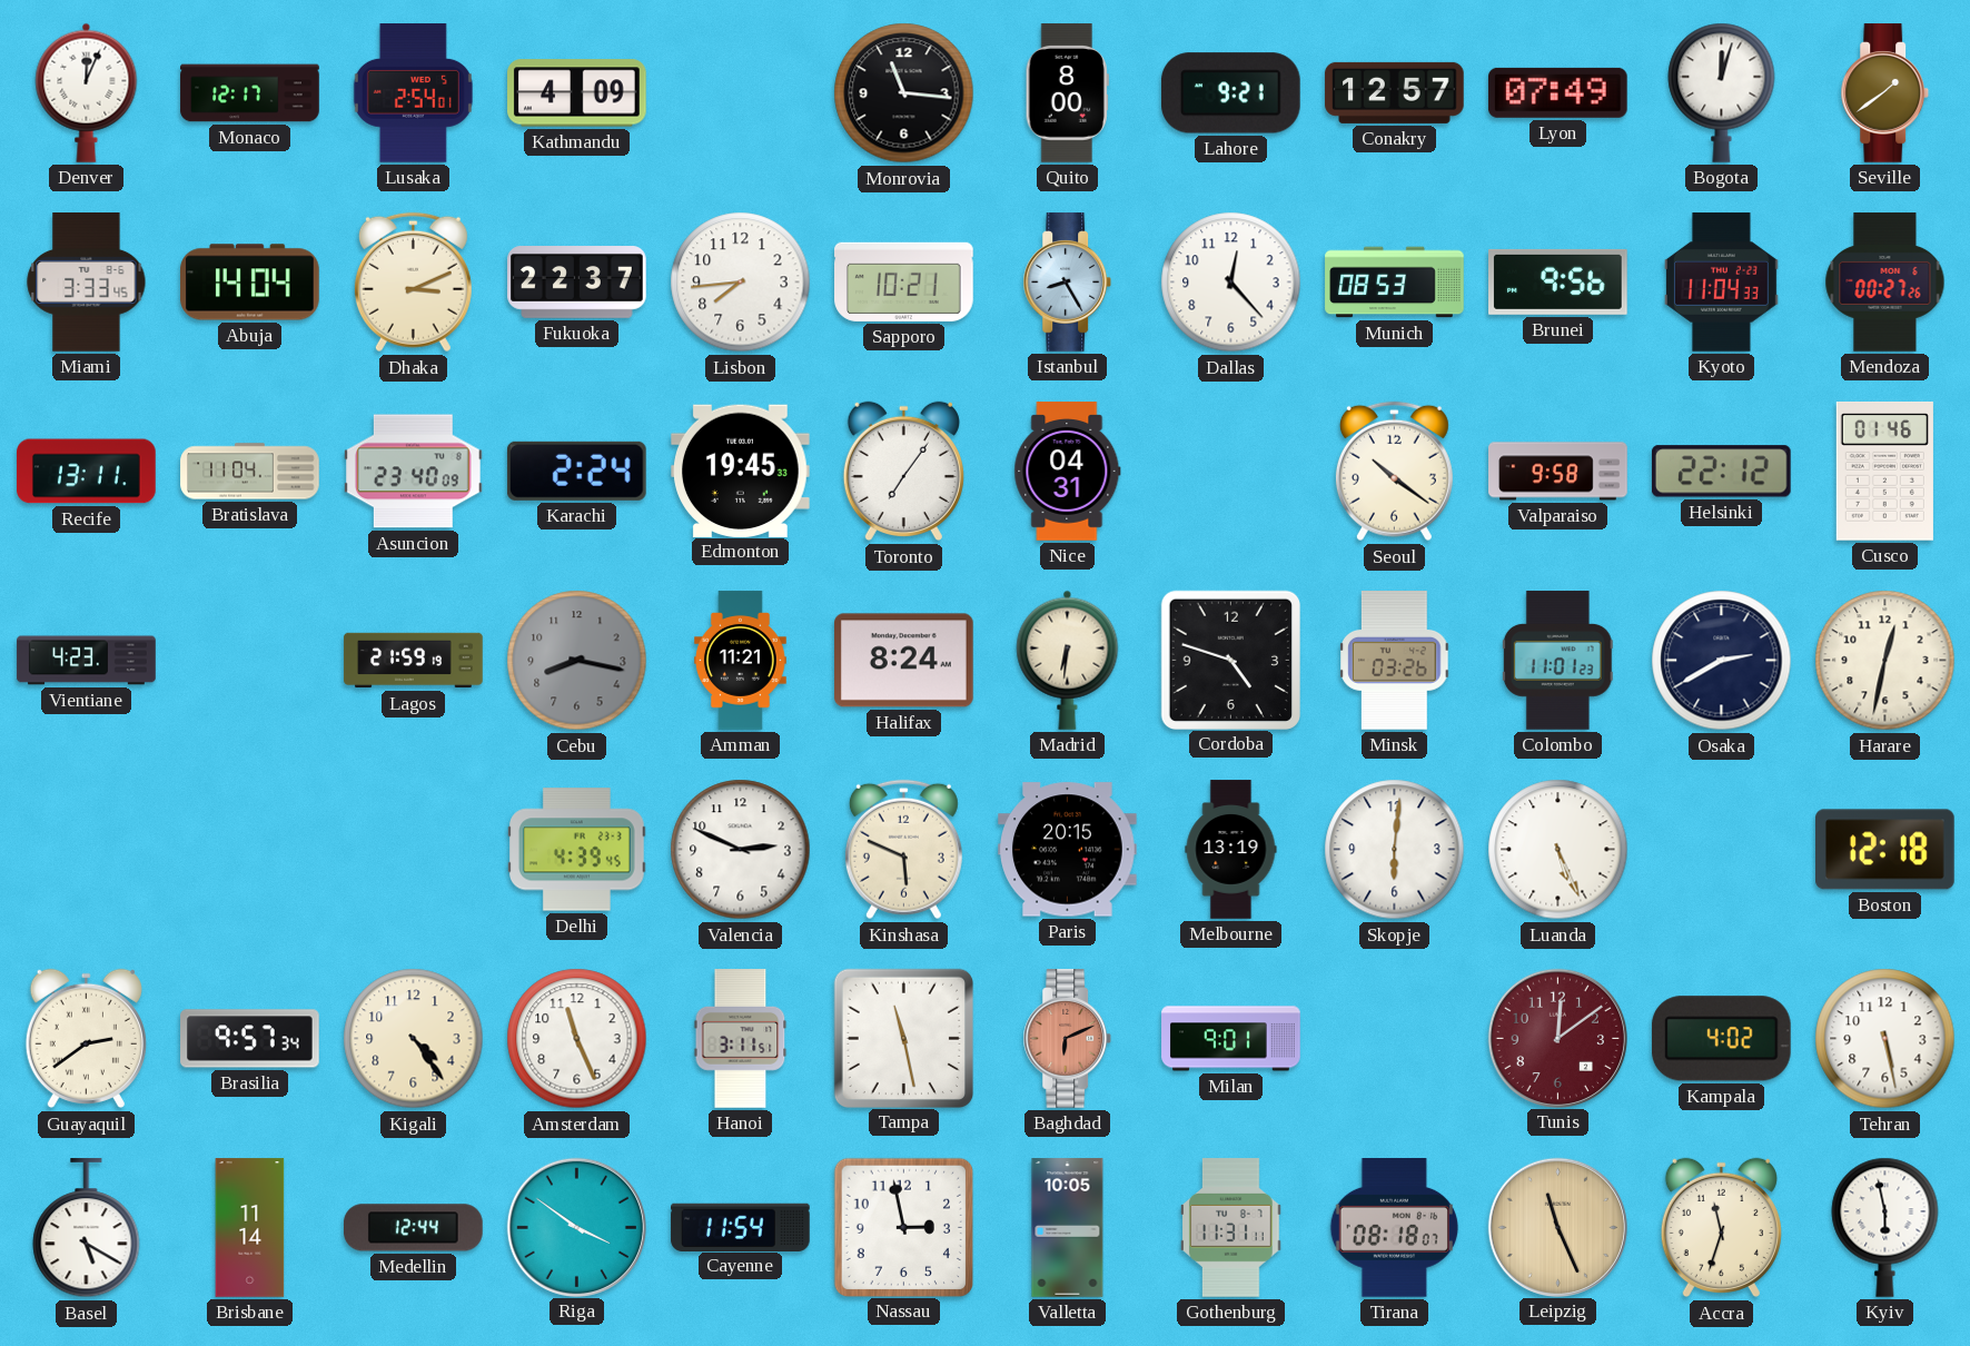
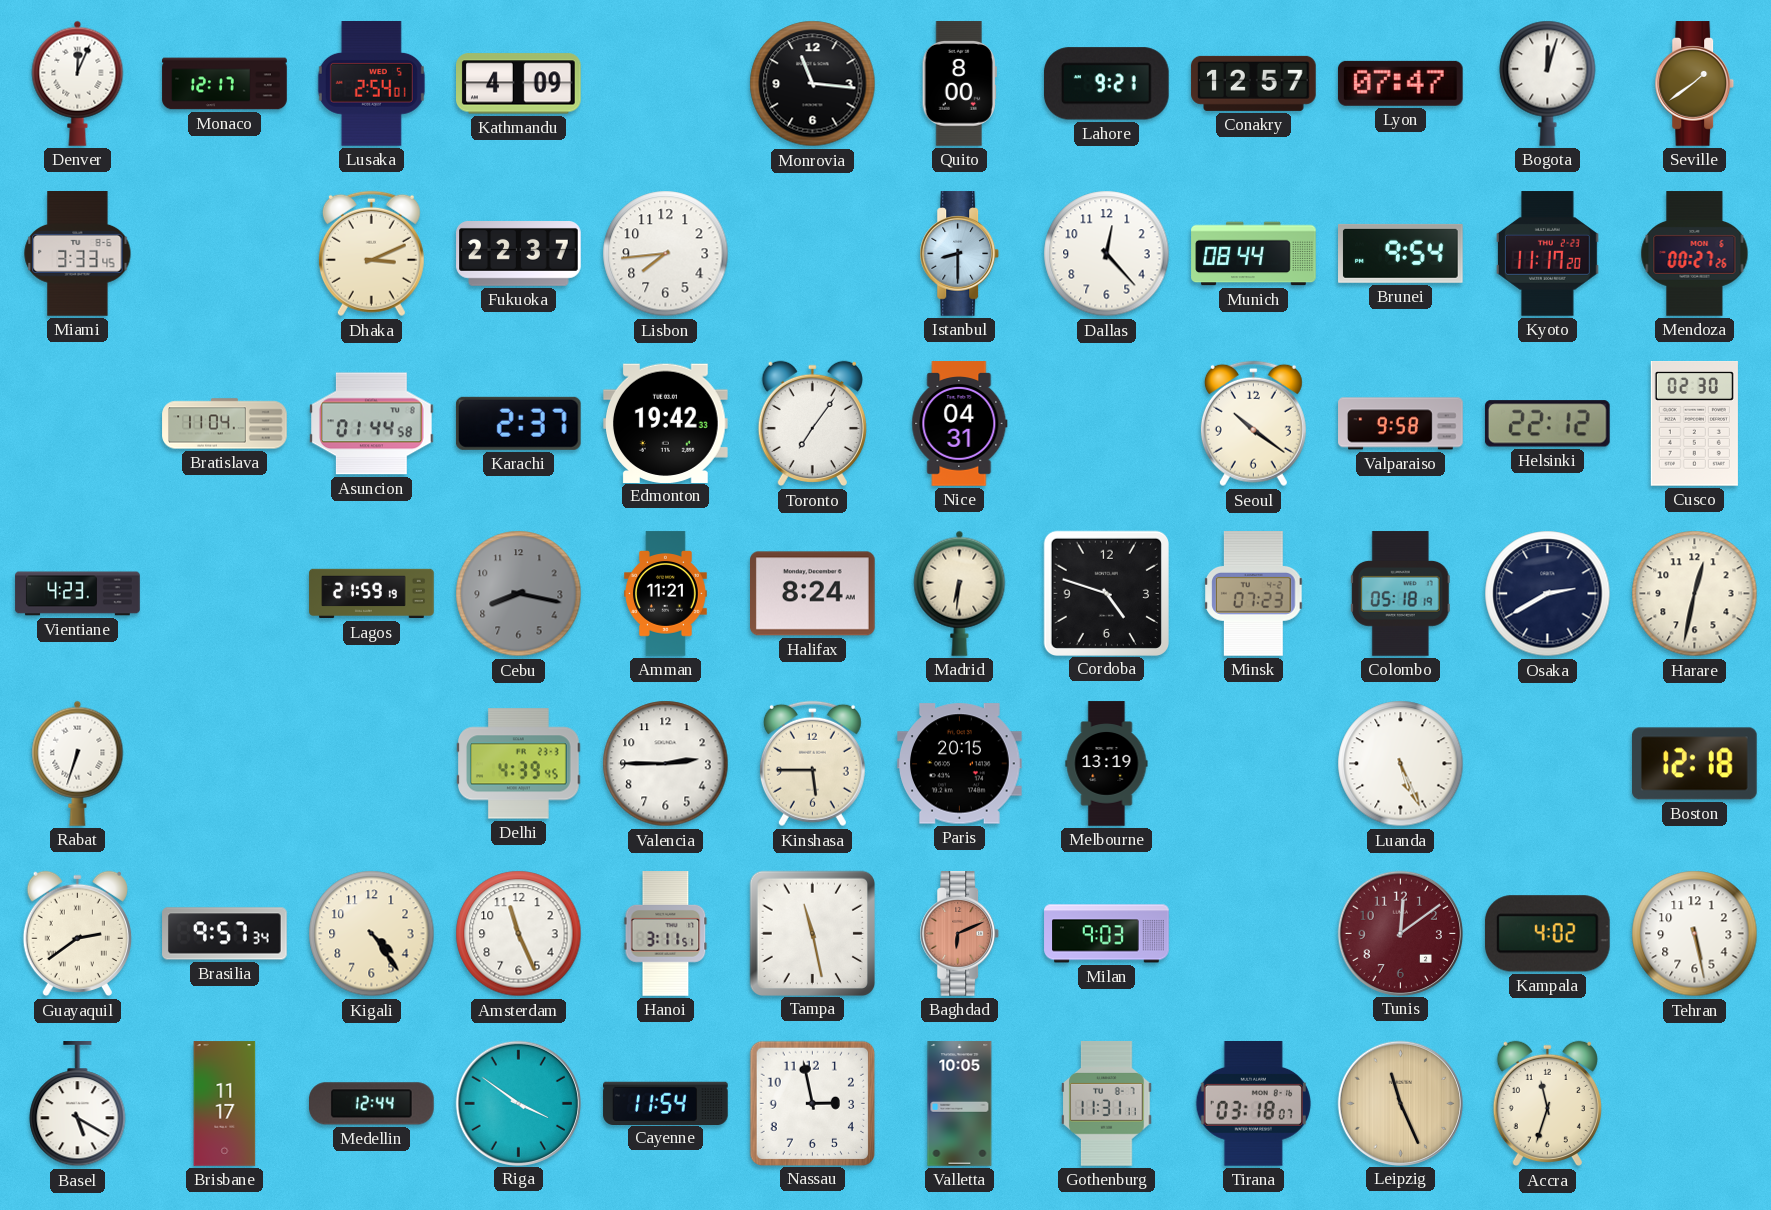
Lyon: 07:49 -> 07:47 (1400, 83)
Abuja: 14:04 -> none (250, 283)
Sapporo: 10:21 -> none (904, 281)
Istanbul: 8:25 -> 8:30 (960, 254)
Munich: 08:53 -> 08:44 (1254, 254)
Brunei: 9:56 -> 9:54 (1401, 253)
Kyoto: 11:04 -> 11:17 (1548, 254)
Recife: 13:11 -> none (87, 472)
Asuncion: 23:40 -> 01:44 (372, 424)
Karachi: 2:24 -> 2:37 (518, 423)
Edmonton: 19:45 -> 19:42 (666, 423)
Cusco: 01:46 -> 02:30 (1694, 424)
Minsk: 03:26 -> 07:23 (1254, 594)
Colombo: 11:01 -> 05:18 (1400, 594)
Rabat: none -> 6:33 (78, 763)
Valencia: 2:49 -> 2:45 (666, 764)
Kinshasa: 5:49 -> 5:45 (812, 764)
Skopje: 6:01 -> none (1395, 850)
Milan: 9:01 -> 9:03 (1107, 934)
Brisbane: 11:14 -> 11:17 (225, 1104)
Tirana: 08:18 -> 03:18 (1253, 1104)
Kyiv: 5:58 -> none (1885, 1227)
